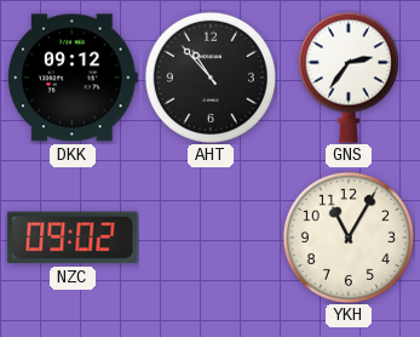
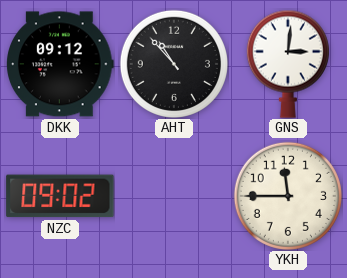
GNS: 2:36 -> 3:01 (288, 64)
YKH: 11:05 -> 11:45 (288, 196)
